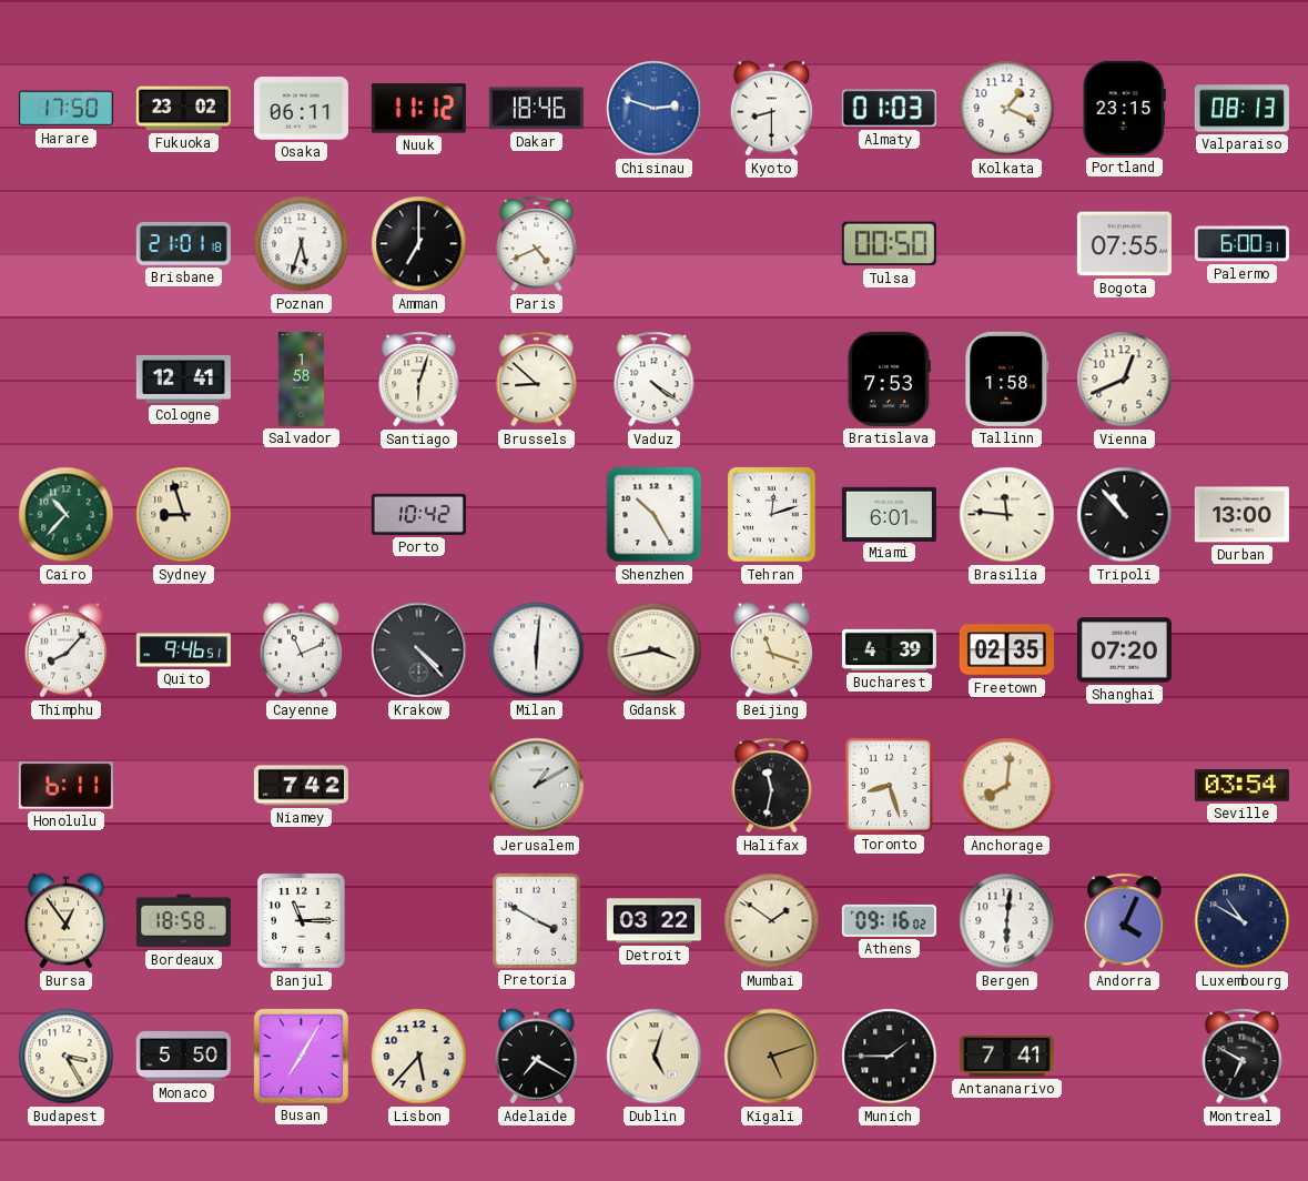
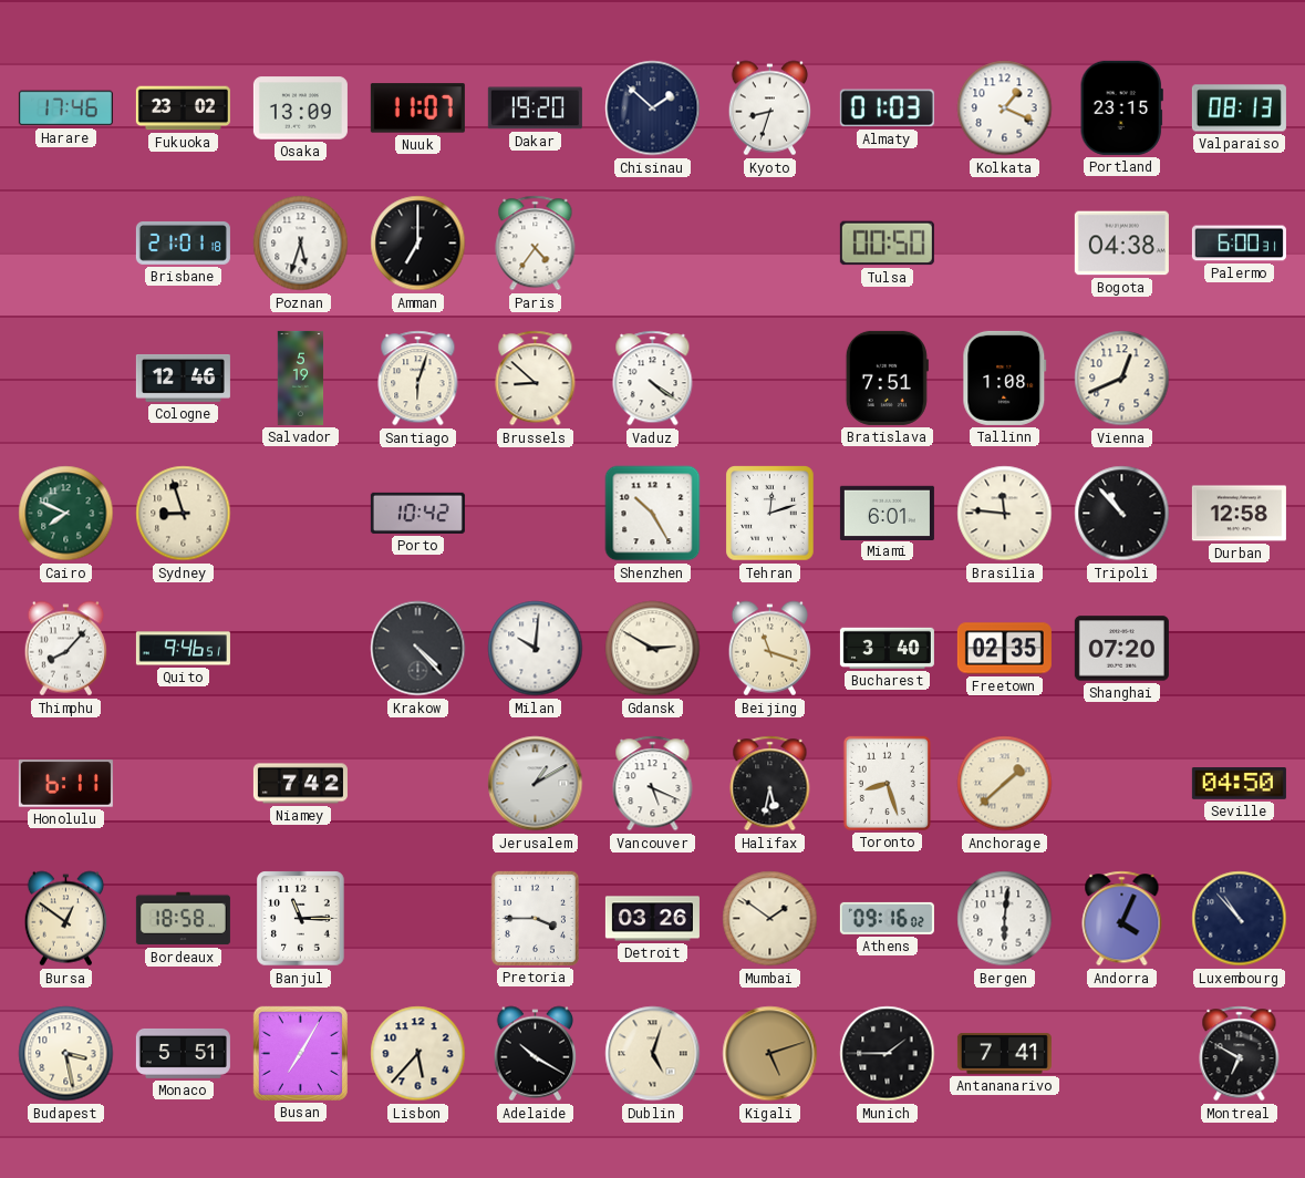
Harare: 17:50 -> 17:46 (65, 108)
Osaka: 06:11 -> 13:09 (300, 108)
Nuuk: 11:12 -> 11:07 (417, 108)
Dakar: 18:46 -> 19:20 (535, 108)
Chisinau: 2:48 -> 1:52 (653, 108)
Chisinau dial: blue -> navy (653, 108)
Kyoto: 8:30 -> 8:33 (769, 108)
Paris: 4:41 -> 4:36 (536, 244)
Bogota: 07:55 -> 04:38 (1121, 244)
Cologne: 12:41 -> 12:46 (183, 378)
Salvador: 1:58 -> 5:19 (301, 378)
Bratislava: 7:53 -> 7:51 (887, 378)
Tallinn: 1:58 -> 1:08 (1005, 378)
Cairo: 10:37 -> 7:49 (66, 514)
Durban: 13:00 -> 12:58 (1239, 514)
Cayenne: 11:11 -> none (301, 650)
Milan: 6:01 -> 10:01 (536, 649)
Gdansk: 3:43 -> 2:50 (653, 649)
Bucharest: 4:39 -> 3:40 (887, 648)
Vancouver: none -> 5:19 (653, 784)
Halifax: 11:32 -> 5:32 (770, 784)
Anchorage: 8:01 -> 1:38 (1005, 784)
Seville: 03:54 -> 04:50 (1239, 784)
Bursa: 12:54 -> 12:51 (65, 919)
Pretoria: 3:50 -> 3:45 (535, 918)
Detroit: 03:22 -> 03:26 (652, 919)
Luxembourg: 10:50 -> 10:53 (1240, 919)
Budapest: 3:25 -> 3:28 (66, 1054)
Monaco: 5:50 -> 5:51 (183, 1053)
Adelaide: 7:20 -> 10:20 (535, 1054)
